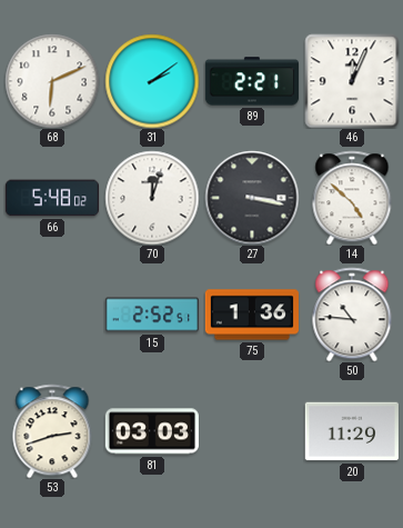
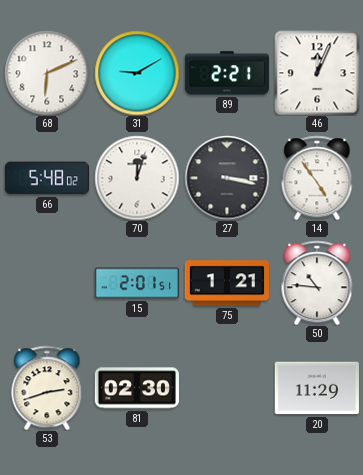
31: 2:09 -> 9:10 (137, 73)
14: 4:52 -> 4:54 (317, 178)
15: 2:52 -> 2:01 (137, 283)
75: 1:36 -> 1:21 (227, 283)
81: 03:03 -> 02:30 (137, 388)
